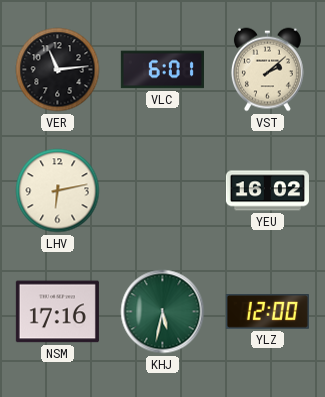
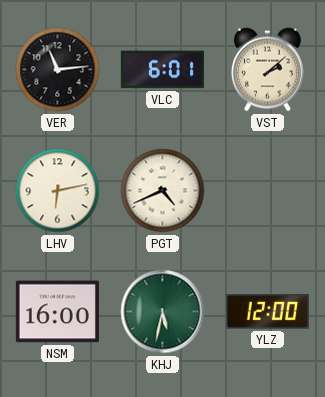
PGT: none -> 4:41 (163, 191)
YEU: 16:02 -> none (267, 191)
NSM: 17:16 -> 16:00 (57, 312)
